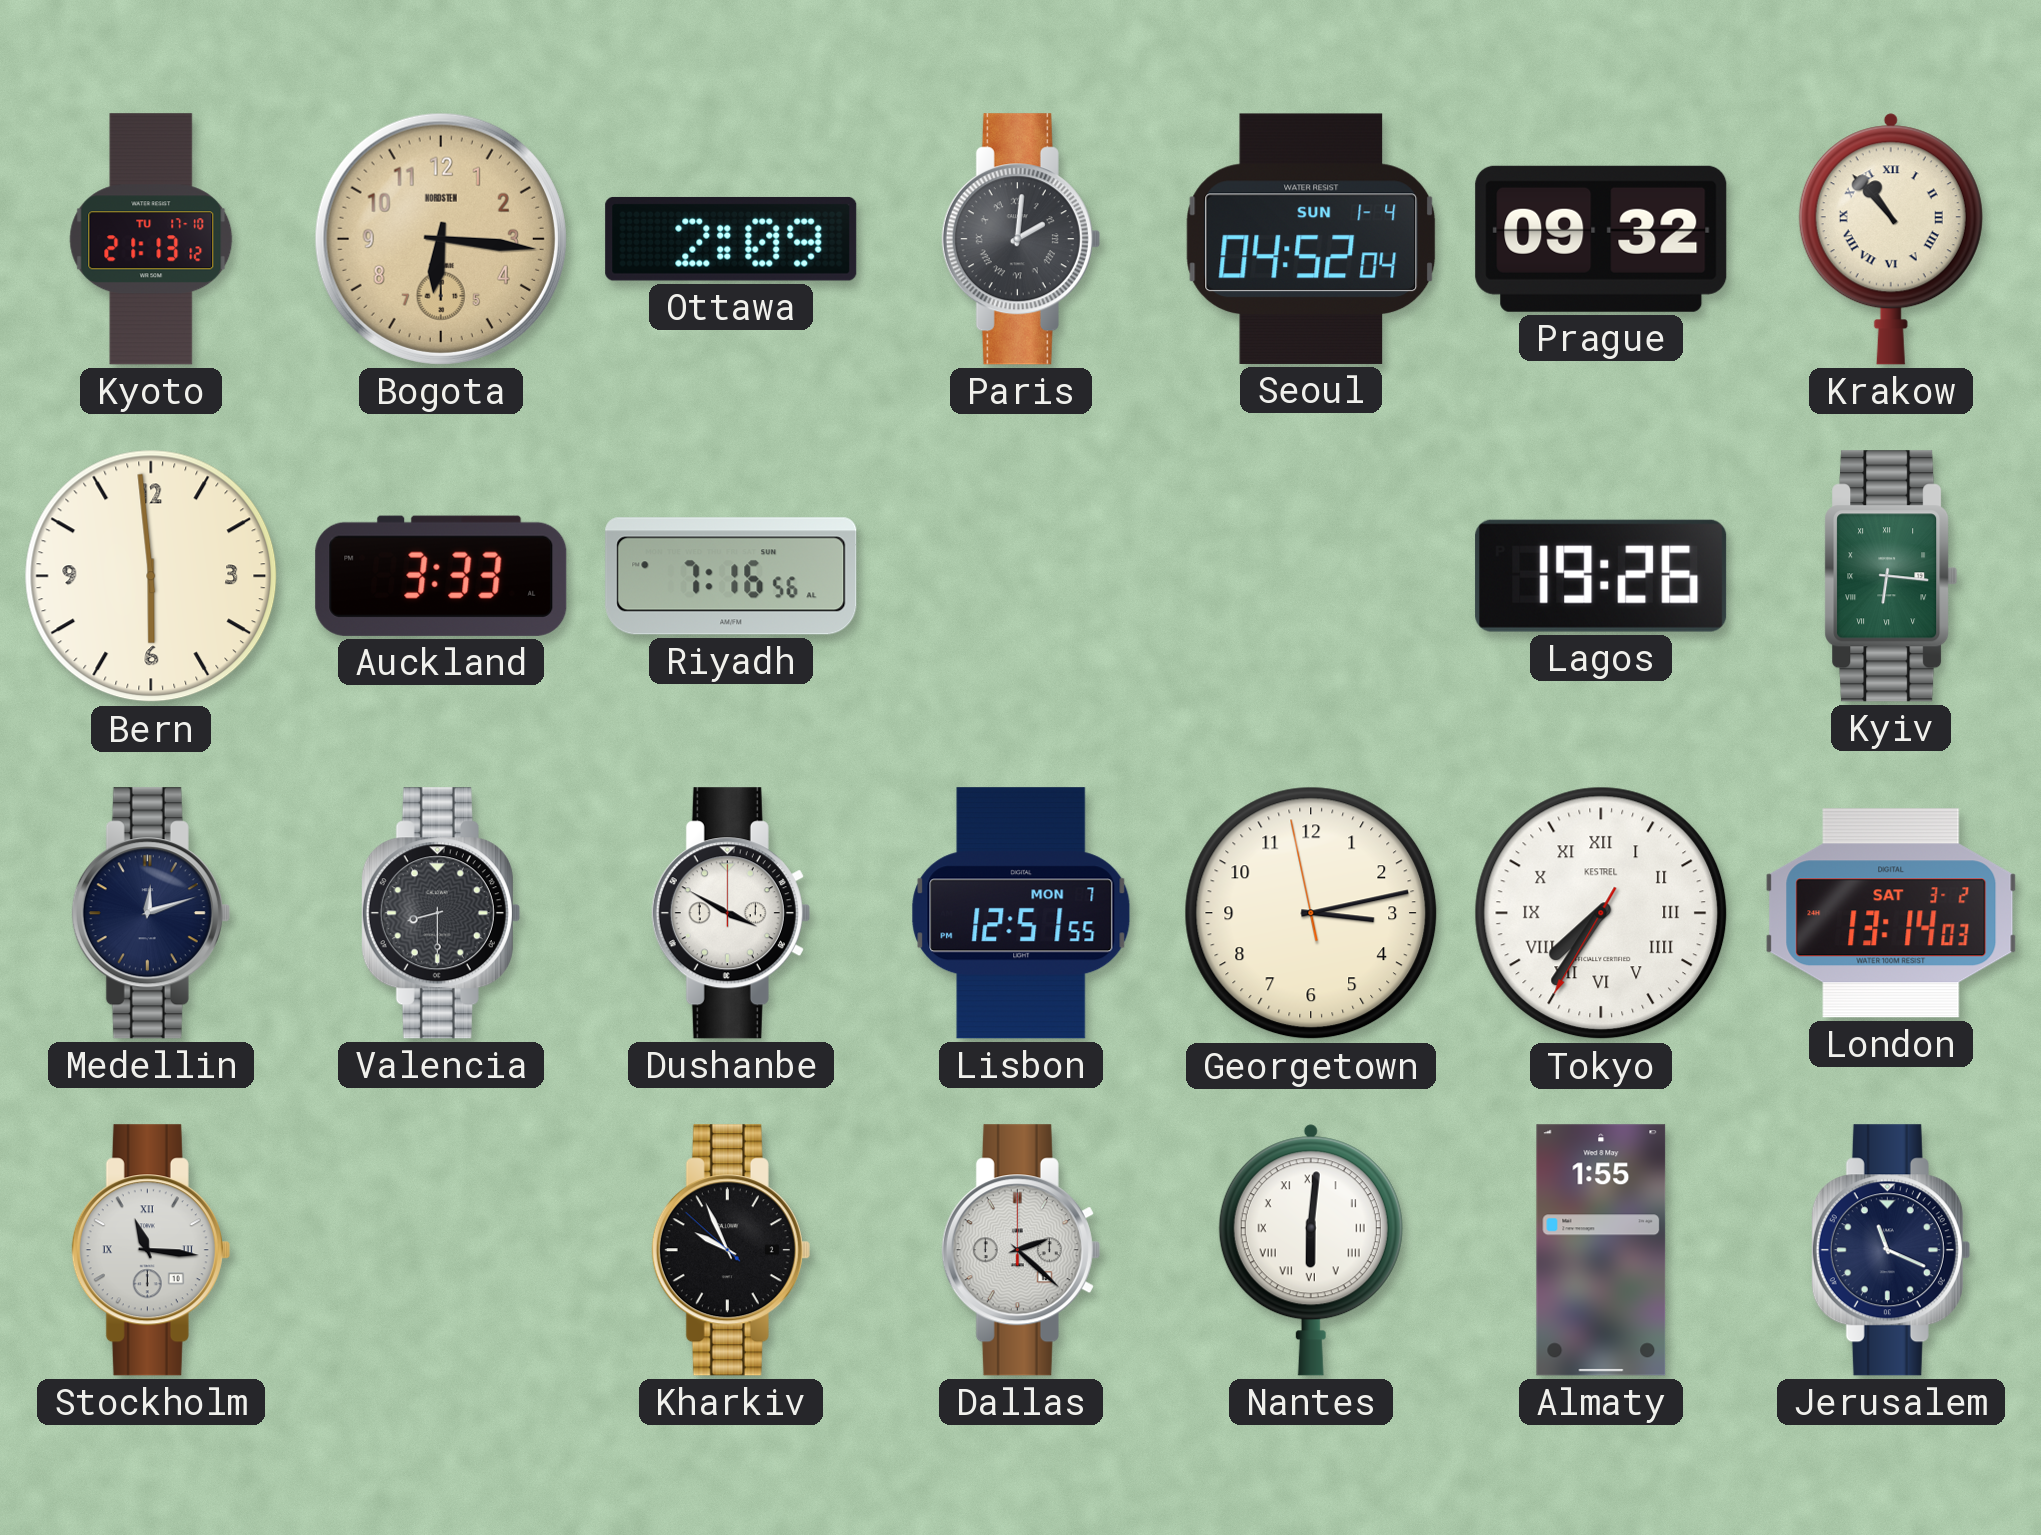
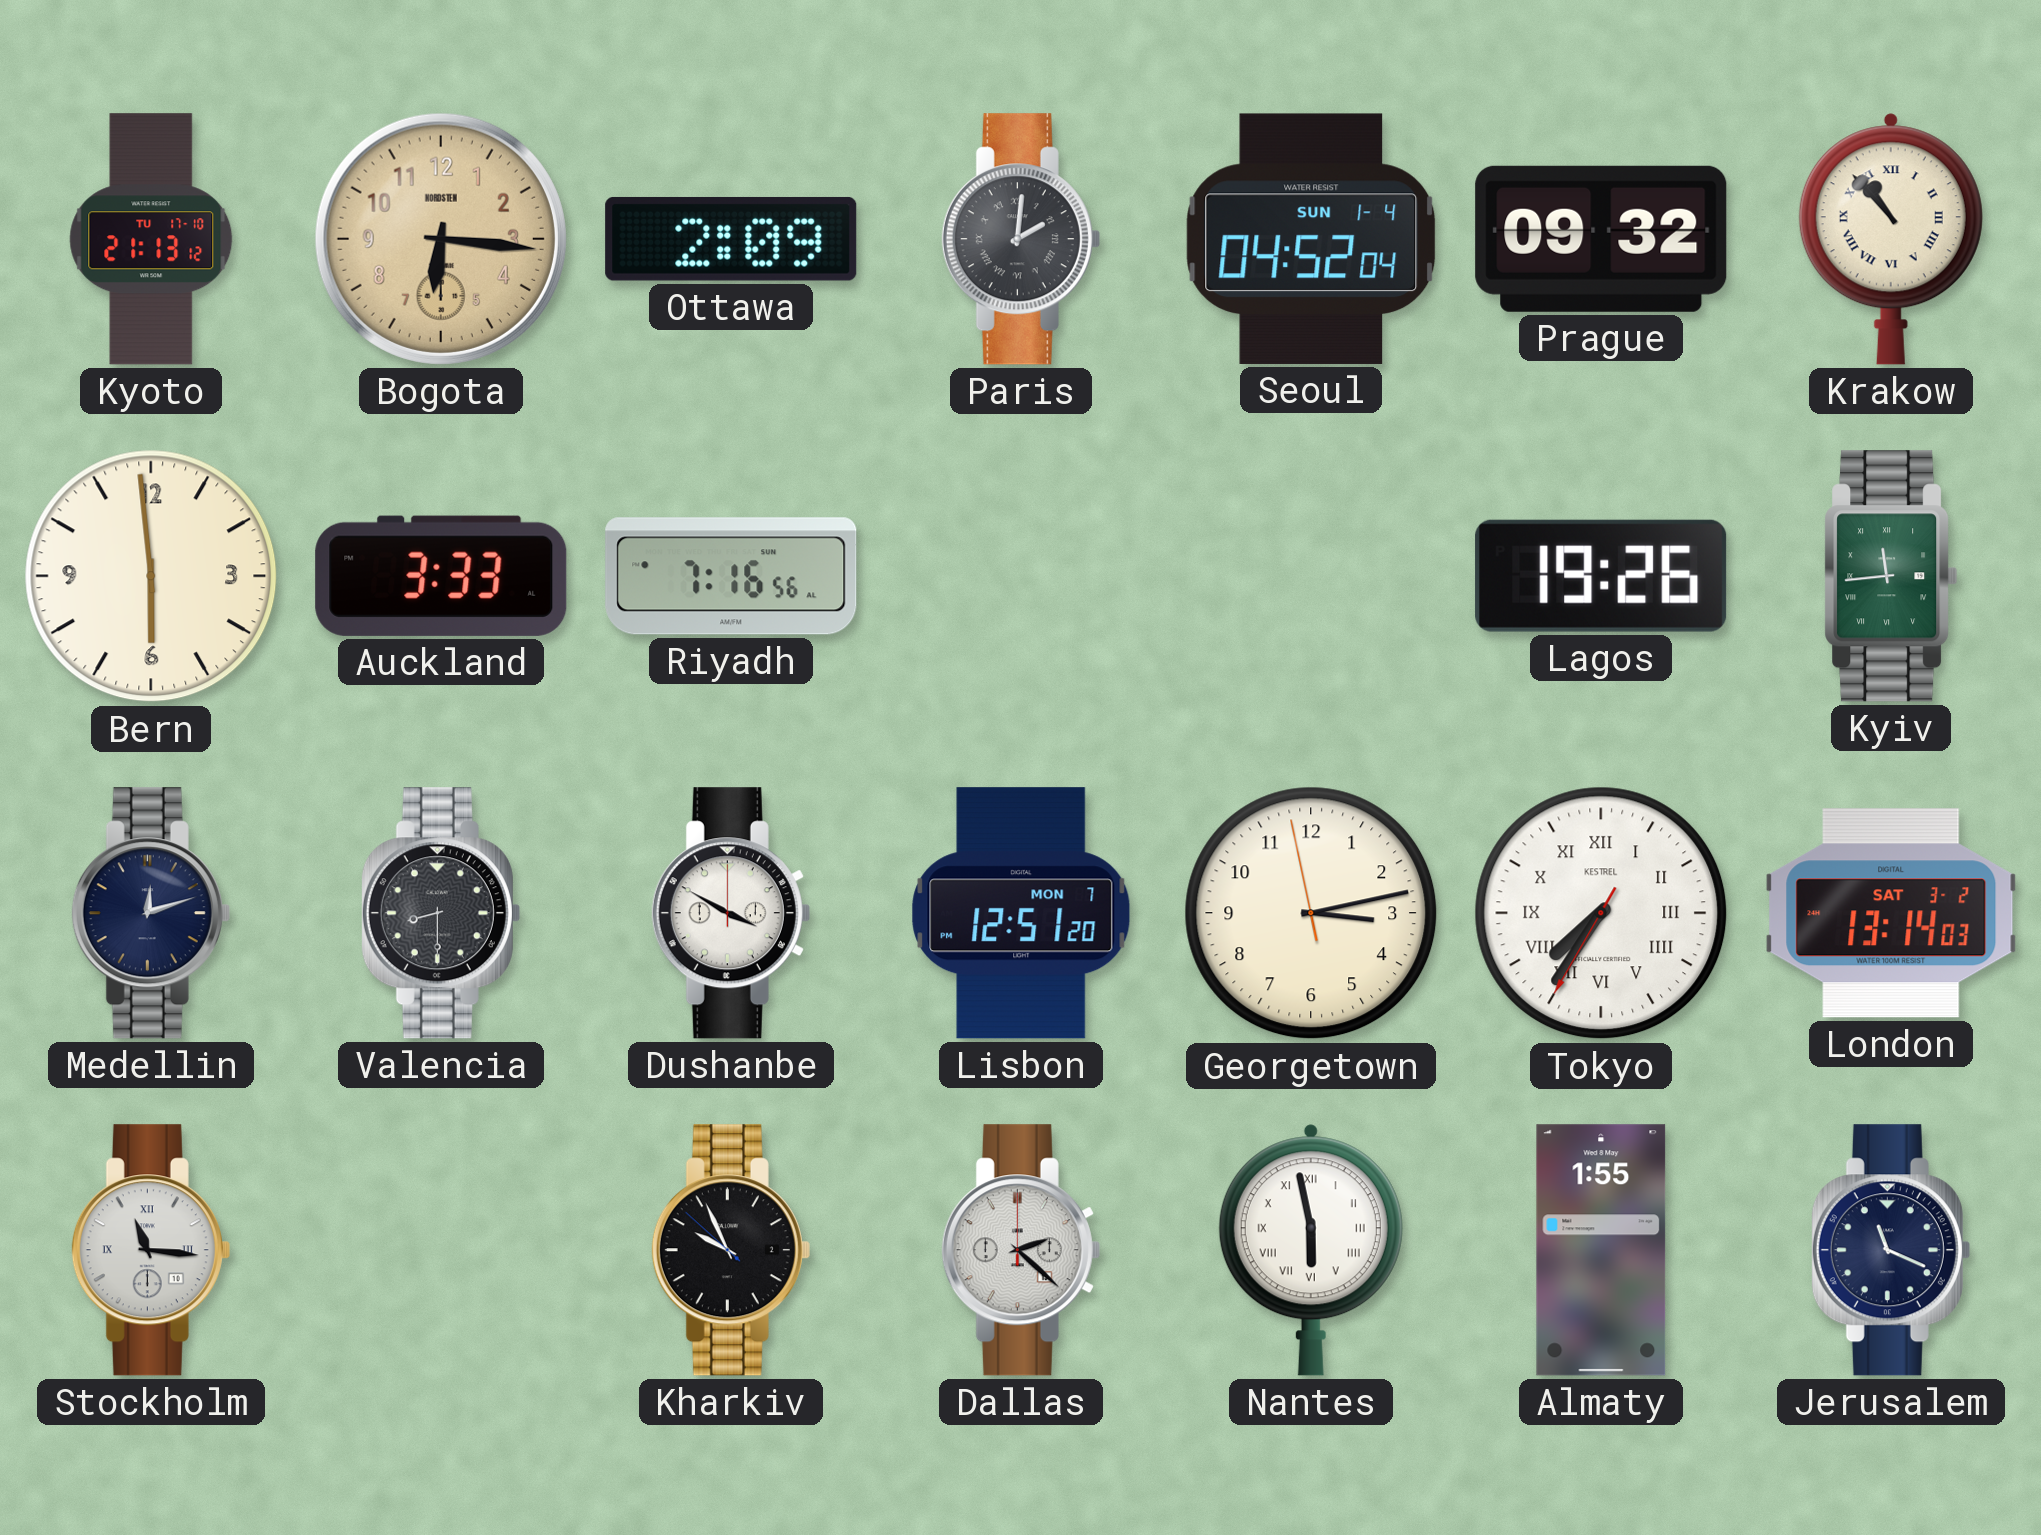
Kyiv: 6:16 -> 11:44 (1891, 576)
Lisbon: 12:51:55 -> 12:51:20 (1021, 913)
Nantes: 6:01 -> 5:58 (1311, 1250)
